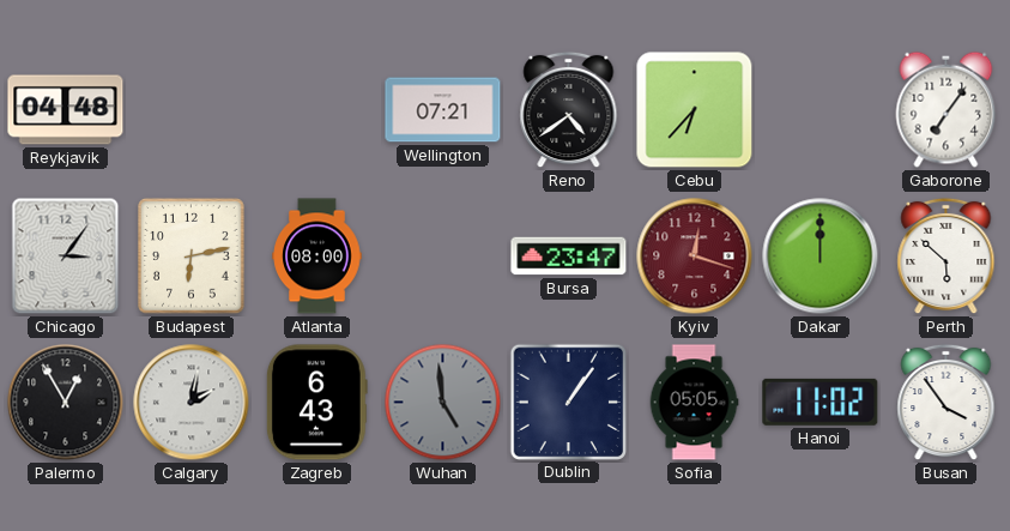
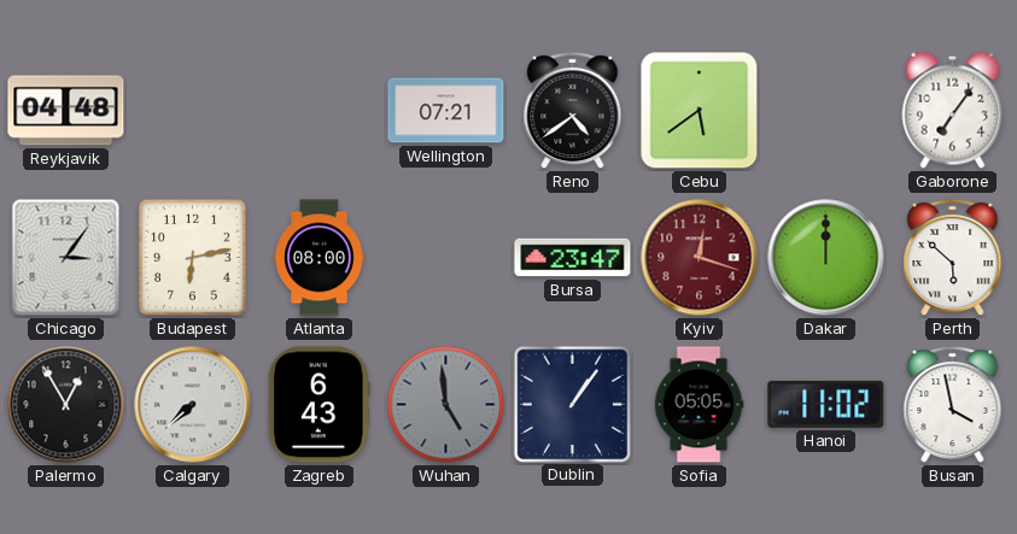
Cebu: 6:37 -> 5:39 (700, 111)
Calgary: 2:02 -> 7:38 (193, 405)
Busan: 3:54 -> 3:58 (953, 405)
